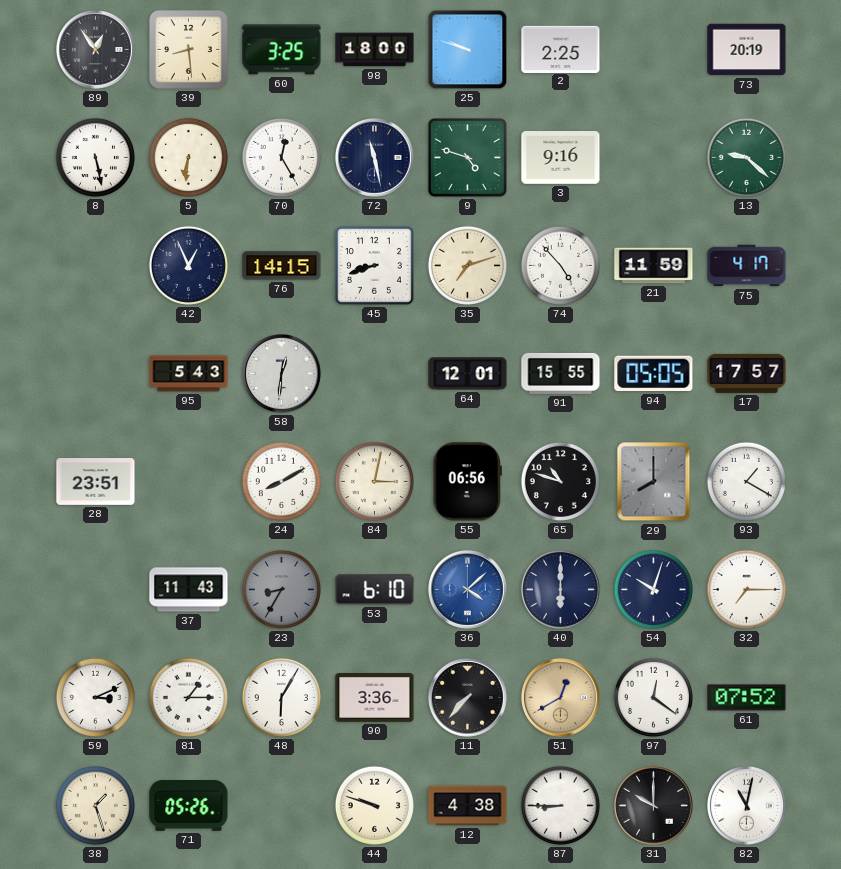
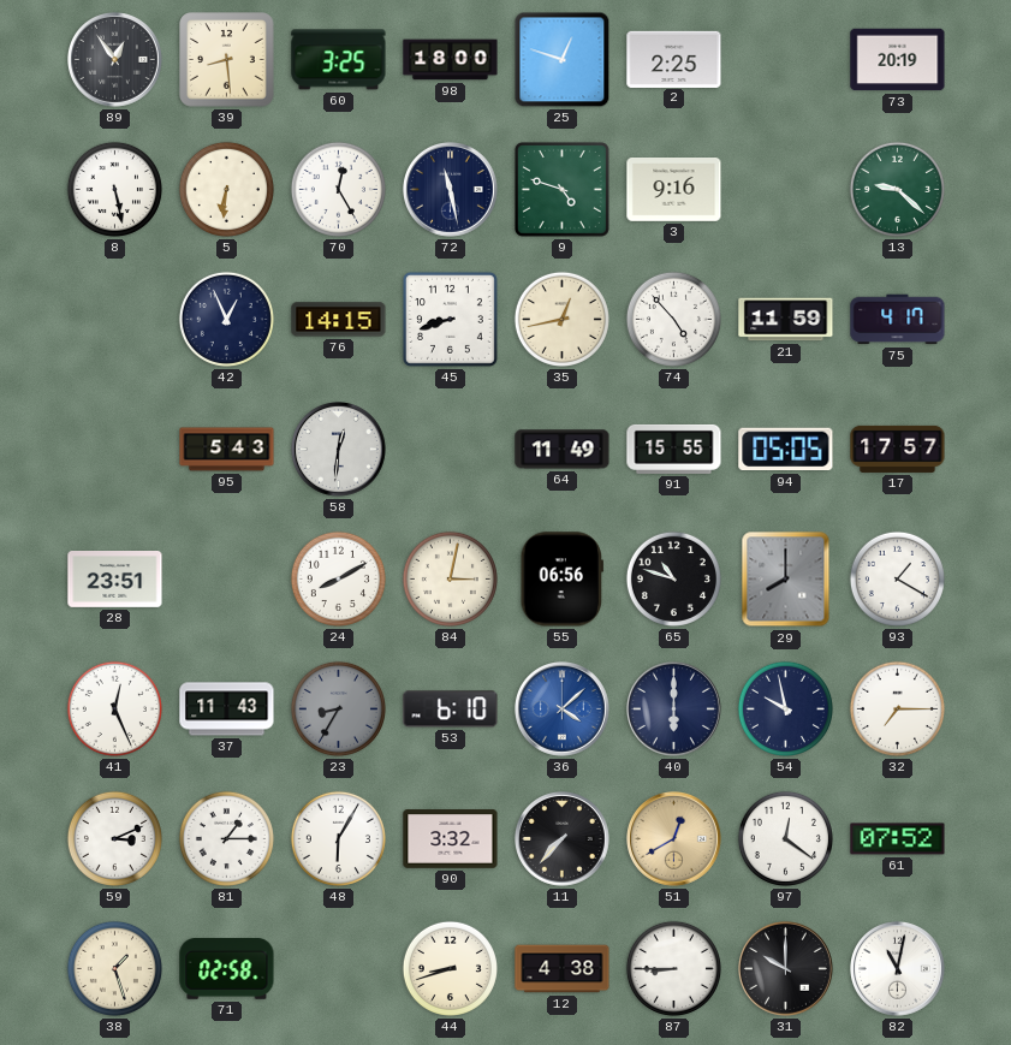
25: 9:48 -> 12:48 (563, 60)
35: 7:12 -> 12:43 (561, 319)
64: 12:01 -> 11:49 (563, 450)
41: none -> 12:26 (114, 708)
54: 10:03 -> 9:58 (785, 708)
90: 3:36 -> 3:32 (451, 839)
71: 05:26 -> 02:58 (227, 969)
44: 9:48 -> 8:42 (450, 968)
